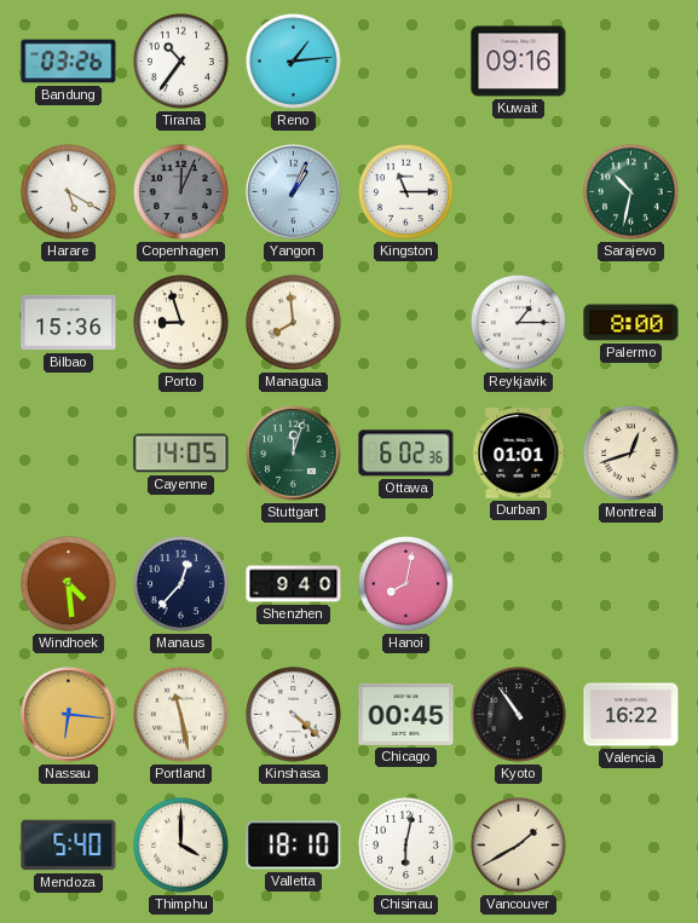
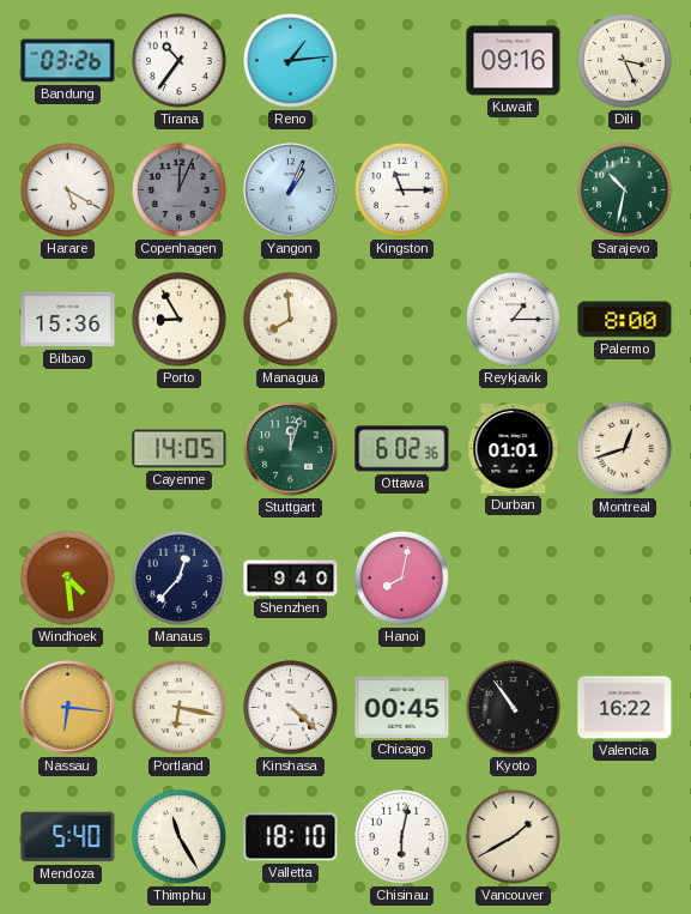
Dili: none -> 3:26 (624, 60)
Porto: 8:57 -> 8:55 (178, 319)
Portland: 11:28 -> 6:17 (178, 707)
Thimphu: 4:00 -> 11:25 (178, 836)
